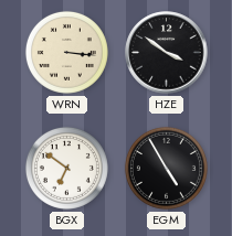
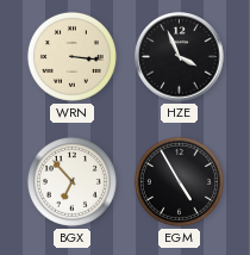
HZE: 3:51 -> 3:56 (180, 57)
BGX: 6:51 -> 6:53 (71, 181)
